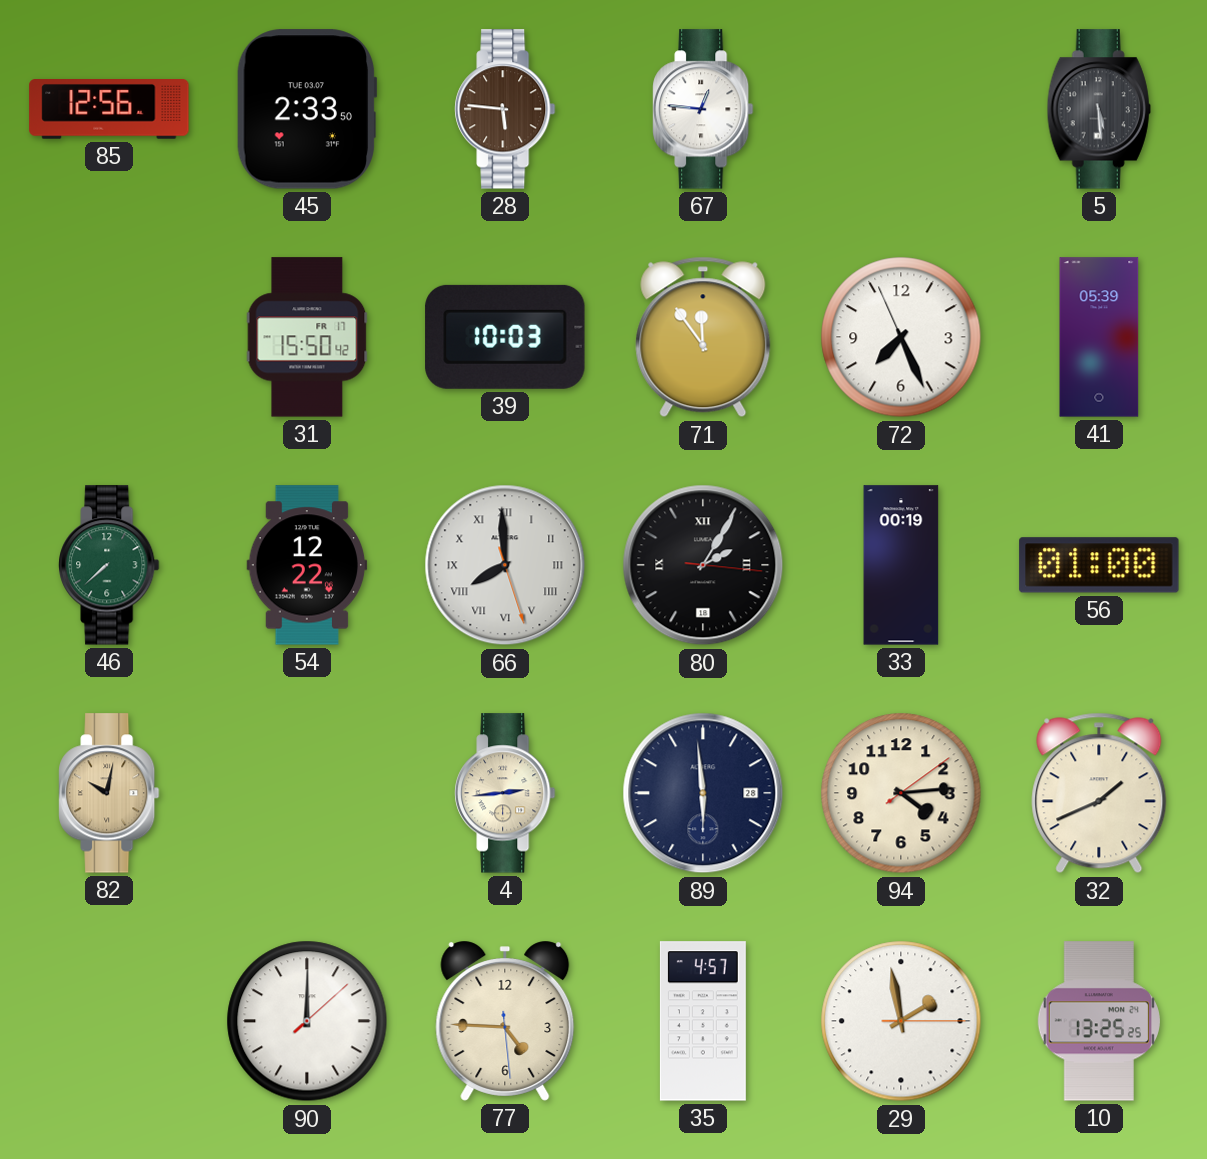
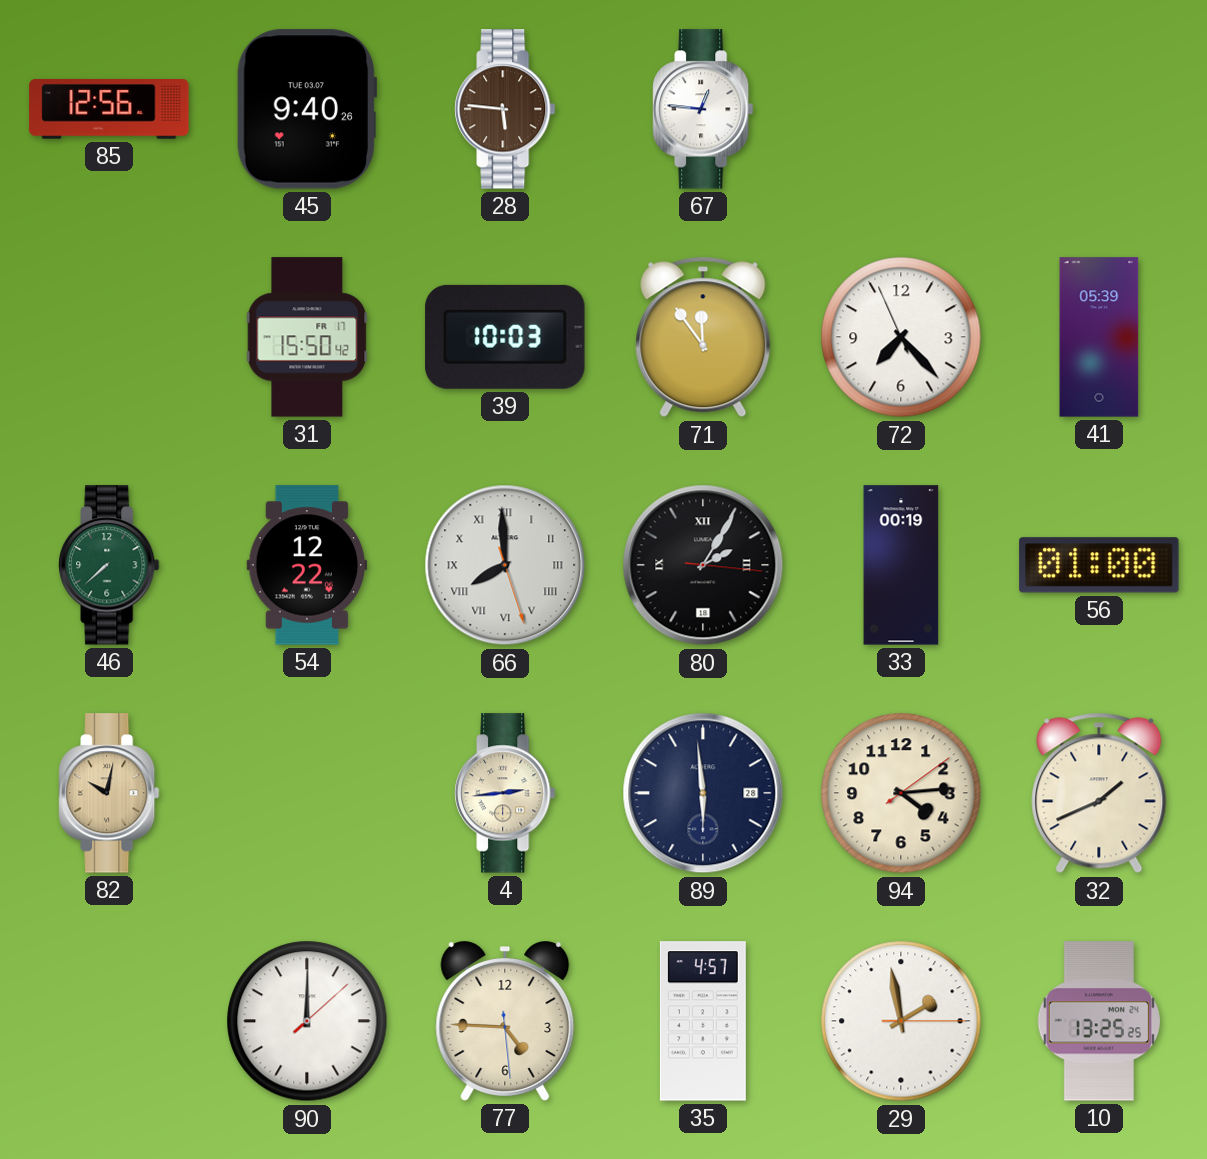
45: 2:33 -> 9:40 (307, 109)
5: 5:29 -> none (1099, 109)
72: 7:25 -> 7:22 (901, 337)
